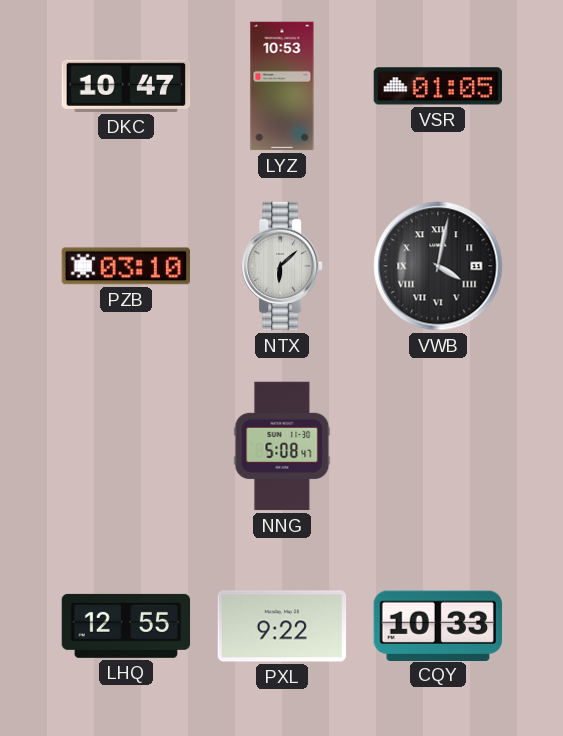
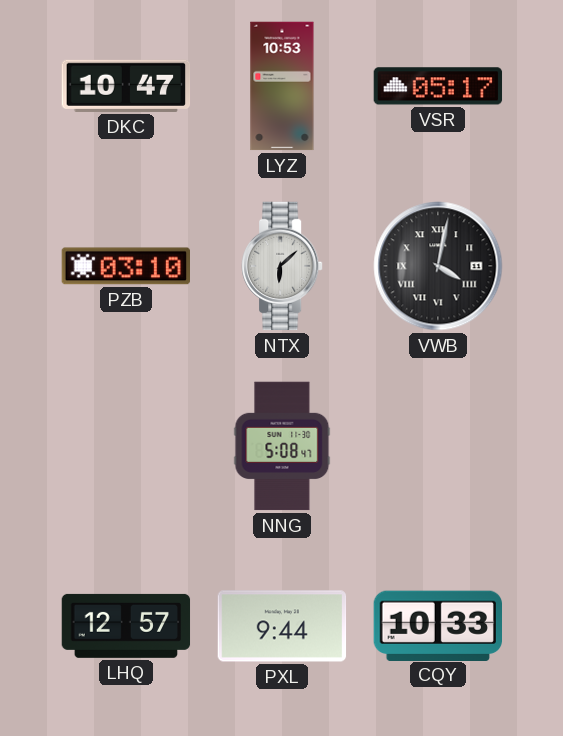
VSR: 01:05 -> 05:17 (438, 86)
LHQ: 12:55 -> 12:57 (126, 626)
PXL: 9:22 -> 9:44 (282, 626)
